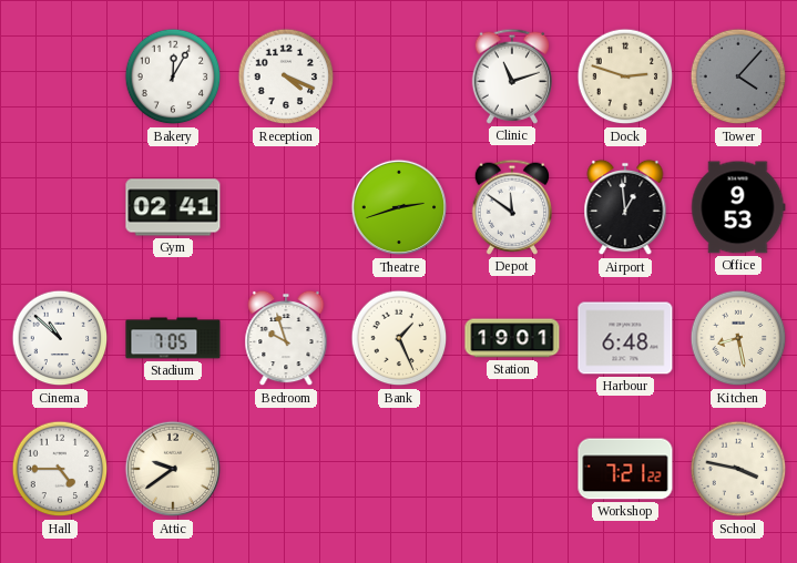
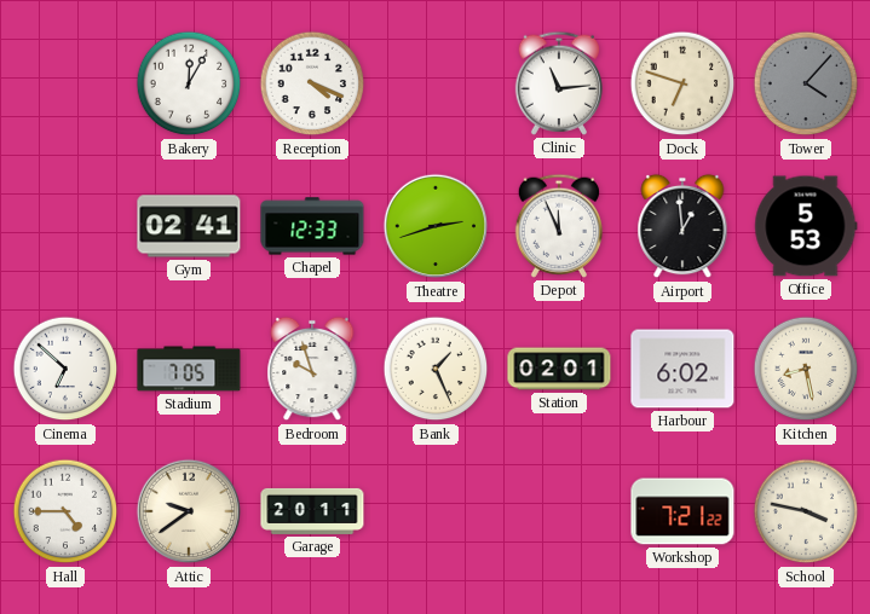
Clinic: 11:12 -> 11:14 (558, 83)
Dock: 2:48 -> 6:48 (682, 83)
Chapel: none -> 12:33 (312, 226)
Depot: 11:51 -> 11:56 (558, 226)
Office: 9:53 -> 5:53 (806, 226)
Cinema: 10:52 -> 6:52 (65, 369)
Station: 19:01 -> 02:01 (559, 369)
Harbour: 6:48 -> 6:02 (682, 369)
Garage: none -> 20:11 (312, 511)
